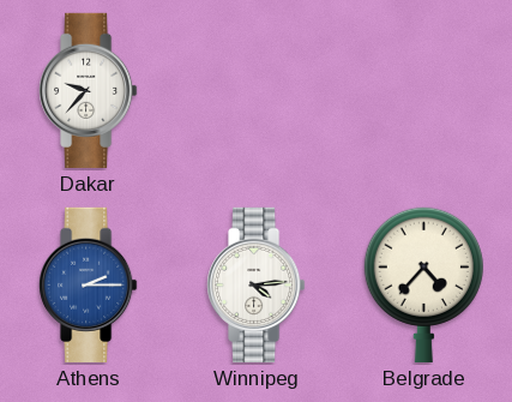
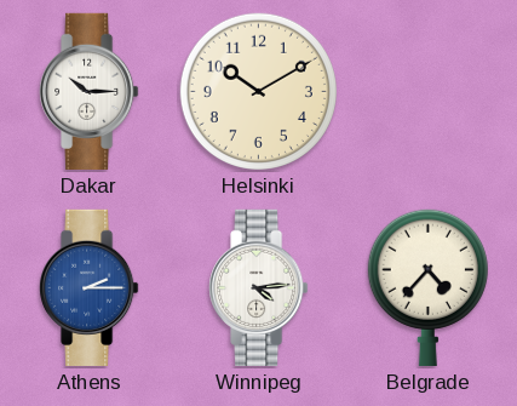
Dakar: 9:37 -> 10:15 (90, 91)
Helsinki: none -> 10:10 (258, 91)
